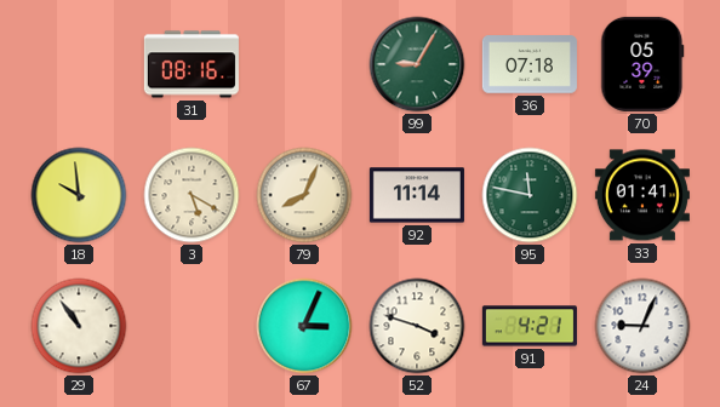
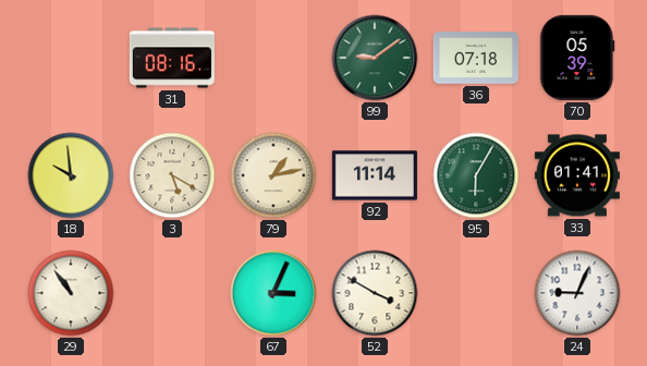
99: 9:05 -> 9:09 (375, 58)
79: 8:04 -> 1:13 (273, 175)
95: 11:47 -> 6:05 (476, 175)
52: 3:48 -> 3:50 (375, 293)
91: 4:21 -> none (530, 326)
